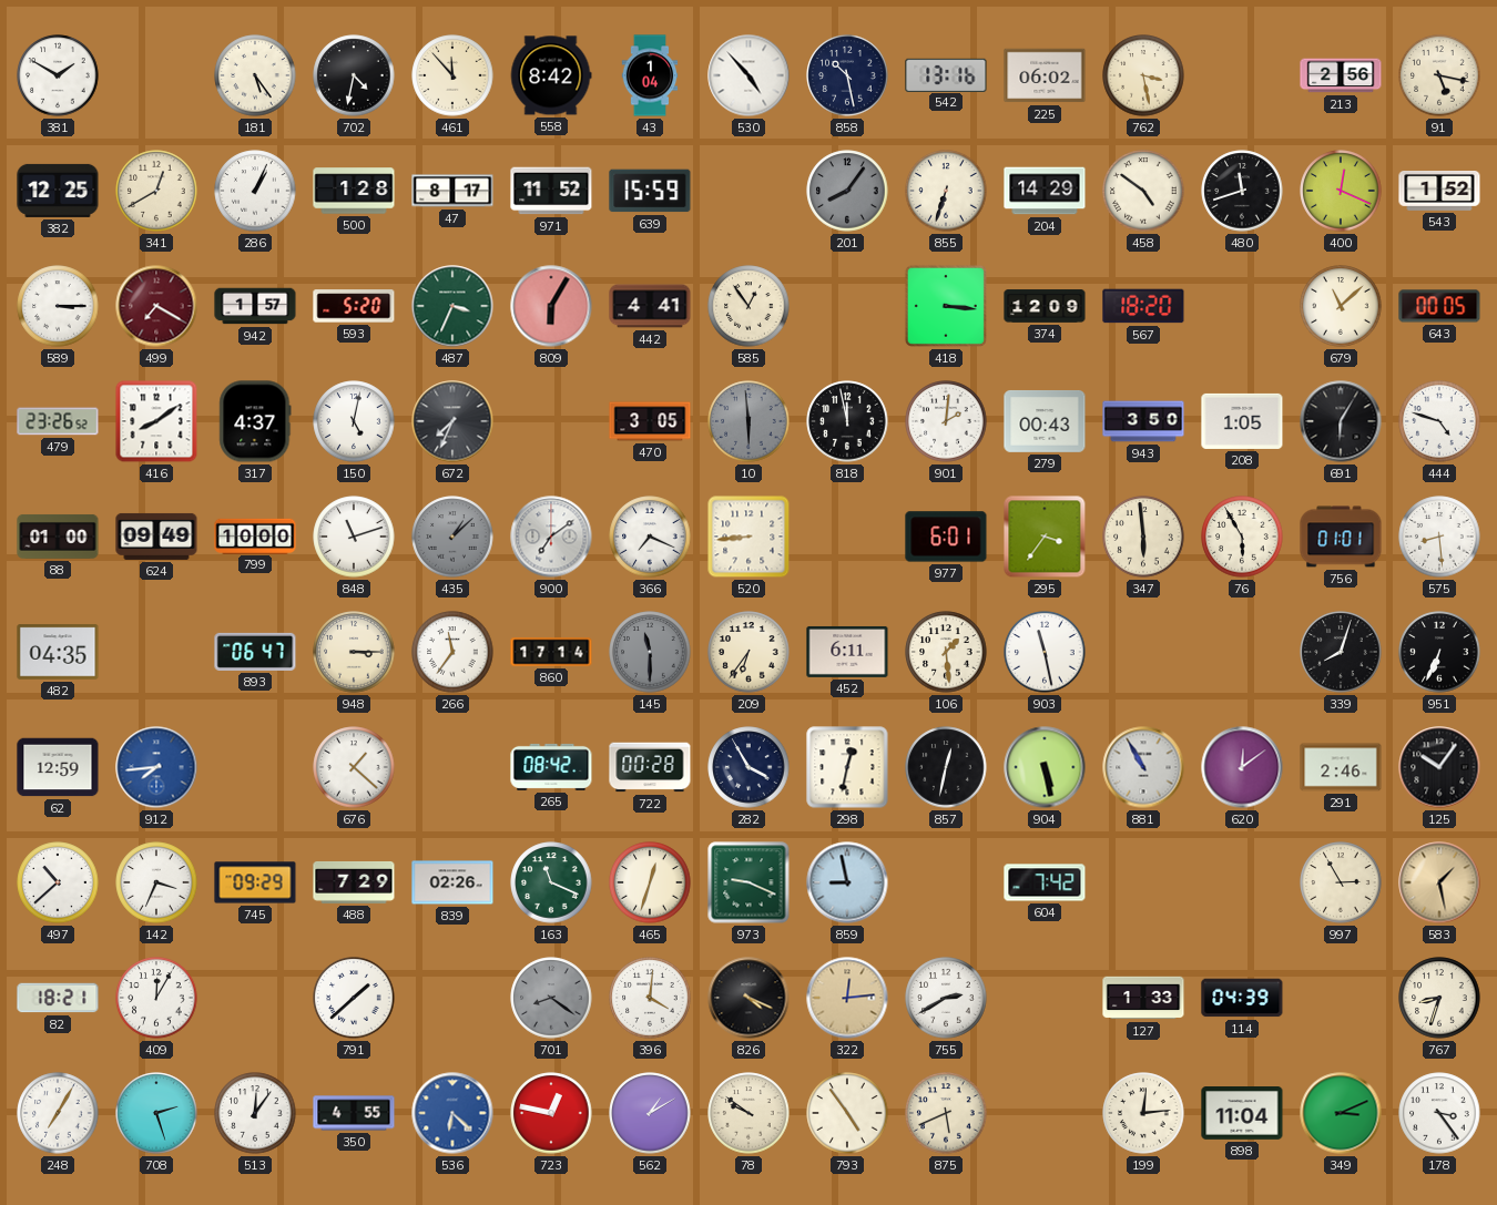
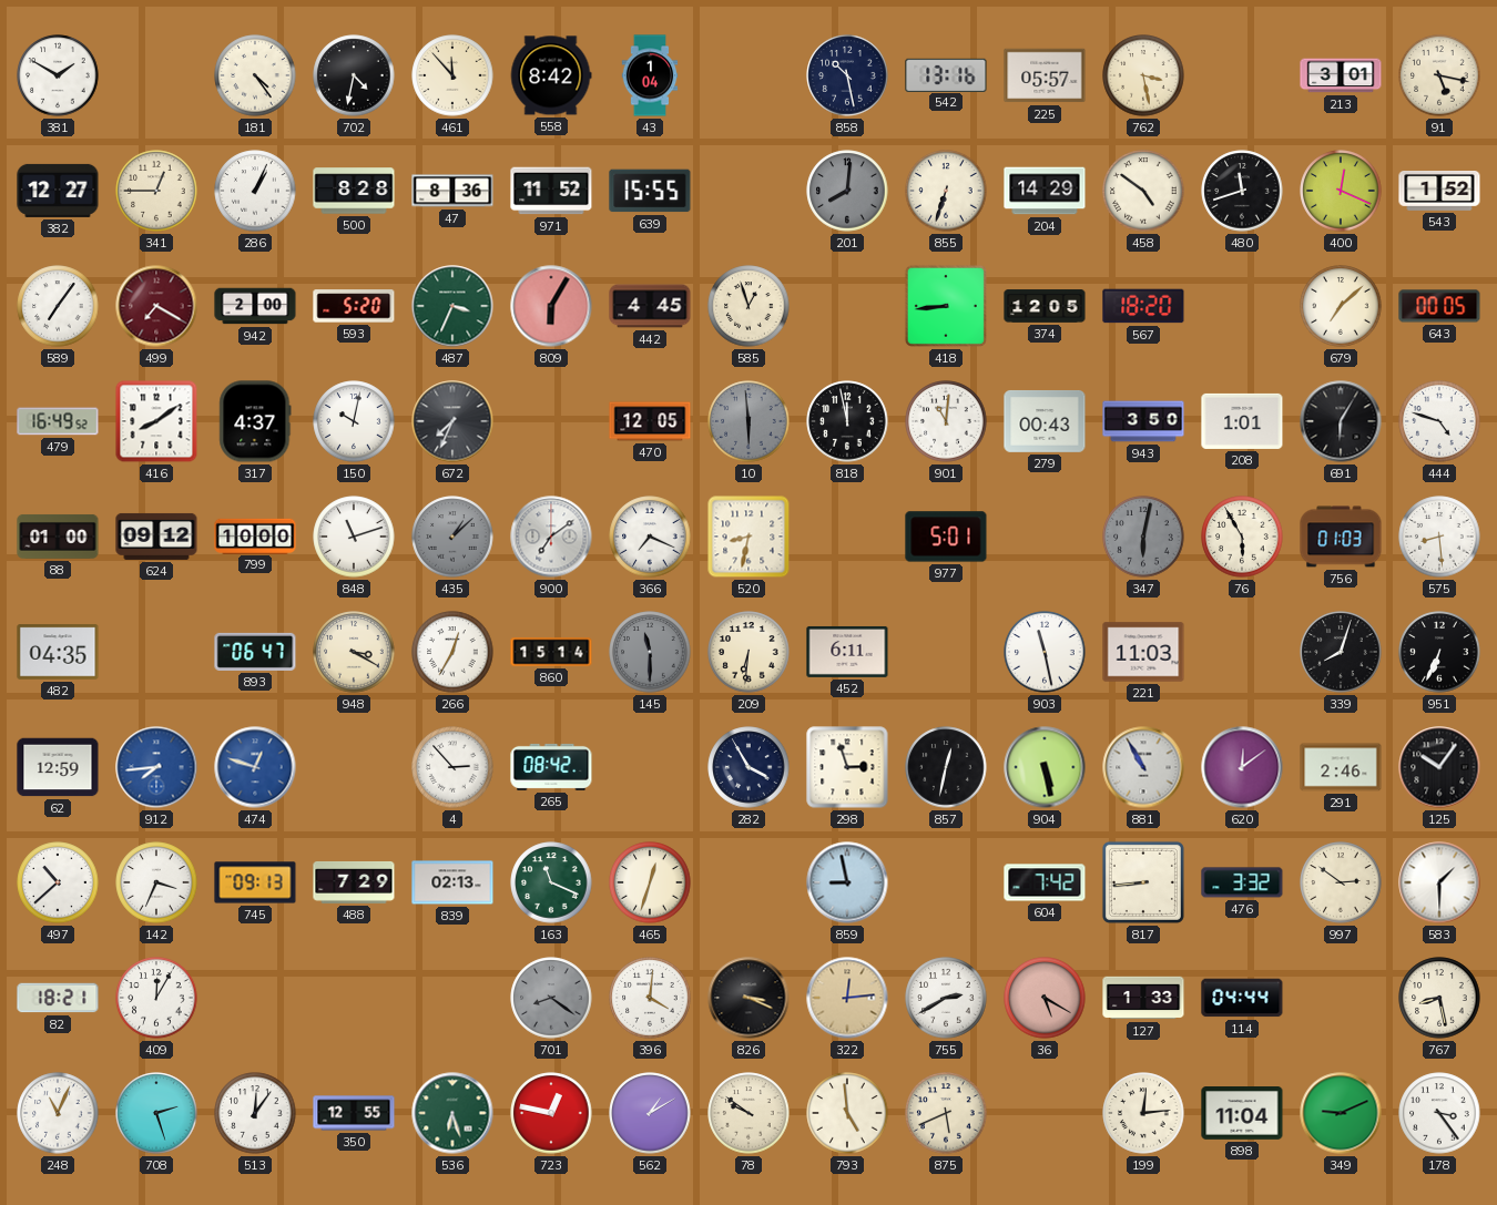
181: 5:24 -> 4:24 (255, 75)
530: 4:53 -> none (748, 75)
225: 06:02 -> 05:57 (1045, 75)
213: 2:56 -> 3:01 (1341, 75)
382: 12:25 -> 12:27 (58, 191)
341: 12:40 -> 12:45 (156, 191)
500: 1:28 -> 8:28 (354, 191)
47: 8:17 -> 8:36 (452, 191)
639: 15:59 -> 15:55 (650, 191)
201: 8:06 -> 8:01 (847, 191)
589: 3:15 -> 7:06 (58, 306)
942: 1:57 -> 2:00 (255, 306)
442: 4:41 -> 4:45 (650, 306)
585: 12:54 -> 12:57 (748, 306)
418: 3:16 -> 8:44 (946, 306)
374: 12:09 -> 12:05 (1045, 306)
679: 11:08 -> 7:08 (1341, 306)
479: 23:26 -> 16:49 (58, 421)
150: 5:02 -> 10:02 (354, 421)
470: 3:05 -> 12:05 (650, 421)
901: 2:01 -> 11:01 (946, 421)
208: 1:05 -> 1:01 (1242, 421)
624: 09:49 -> 09:12 (156, 537)
520: 8:44 -> 8:32 (748, 537)
977: 6:01 -> 5:01 (946, 537)
295: 3:36 -> none (1045, 537)
347: 5:59 -> 6:02 (1143, 537)
347 dial: cream -> grey (1143, 537)
756: 01:01 -> 01:03 (1341, 537)
948: 3:15 -> 3:20 (354, 652)
266: 11:36 -> 12:35 (452, 652)
860: 17:14 -> 15:14 (551, 652)
209: 6:36 -> 6:31 (748, 652)
106: 1:29 -> none (946, 652)
221: none -> 11:03 (1143, 652)
474: none -> 12:48 (255, 767)
676: 1:22 -> none (354, 767)
4: none -> 2:53 (452, 767)
722: 00:28 -> none (650, 767)
298: 12:32 -> 2:57 (847, 767)
745: 09:29 -> 09:13 (255, 882)
839: 02:26 -> 02:13 (452, 882)
973: 9:19 -> none (748, 882)
817: none -> 8:44 (1143, 882)
476: none -> 3:32 (1242, 882)
997: 2:55 -> 2:51 (1341, 882)
583: 1:28 -> 1:30 (1439, 882)
583 dial: champagne -> white (1439, 882)
791: 1:38 -> none (354, 998)
826: 4:19 -> 3:19 (748, 998)
36: none -> 5:20 (1045, 998)
114: 04:39 -> 04:44 (1242, 998)
767: 8:33 -> 8:28 (1439, 998)
248: 7:05 -> 11:04 (58, 1113)
350: 4:55 -> 12:55 (354, 1113)
536: 6:22 -> 6:27 (452, 1113)
536 dial: blue -> green (452, 1113)
793: 4:54 -> 4:59 (847, 1113)
349: 3:11 -> 9:11 (1341, 1113)
